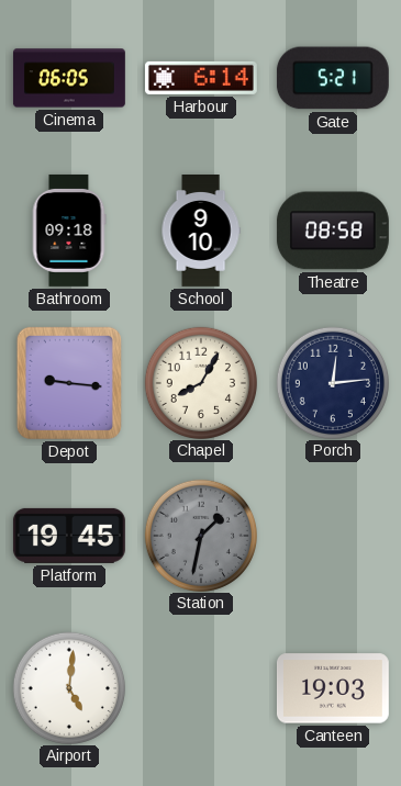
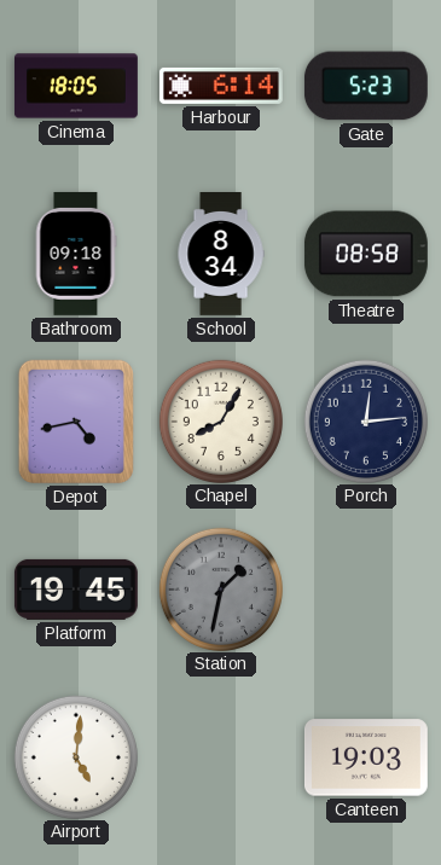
Cinema: 06:05 -> 18:05 (76, 86)
Gate: 5:21 -> 5:23 (366, 86)
School: 9:10 -> 8:34 (221, 255)
Depot: 9:16 -> 4:43 (76, 422)
